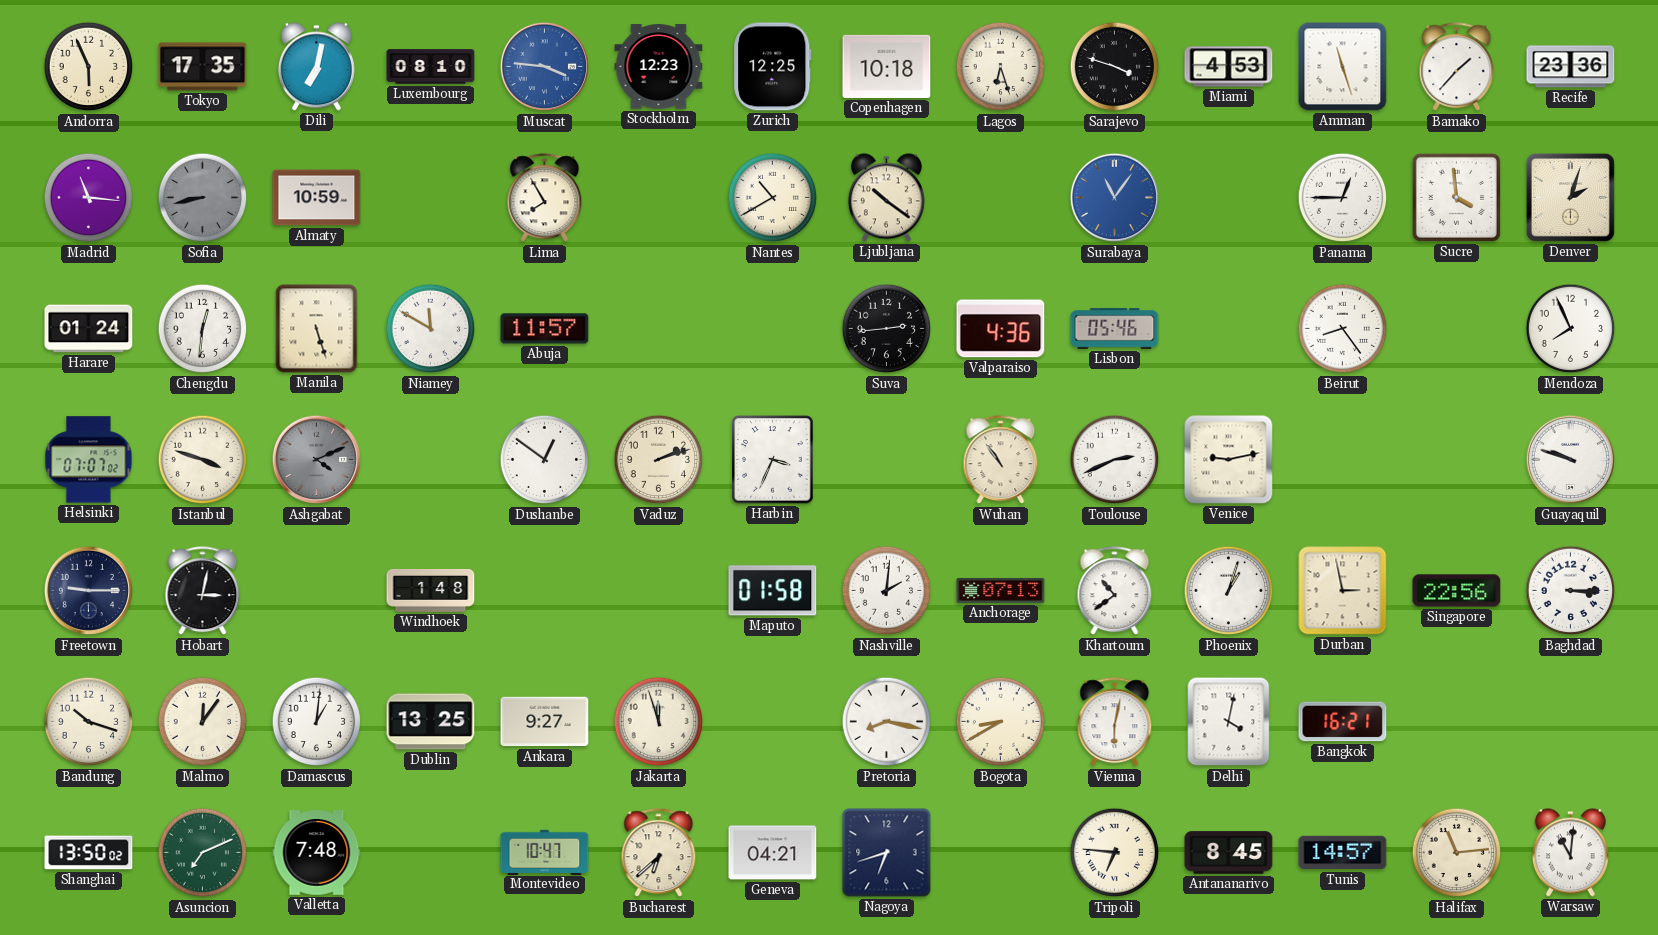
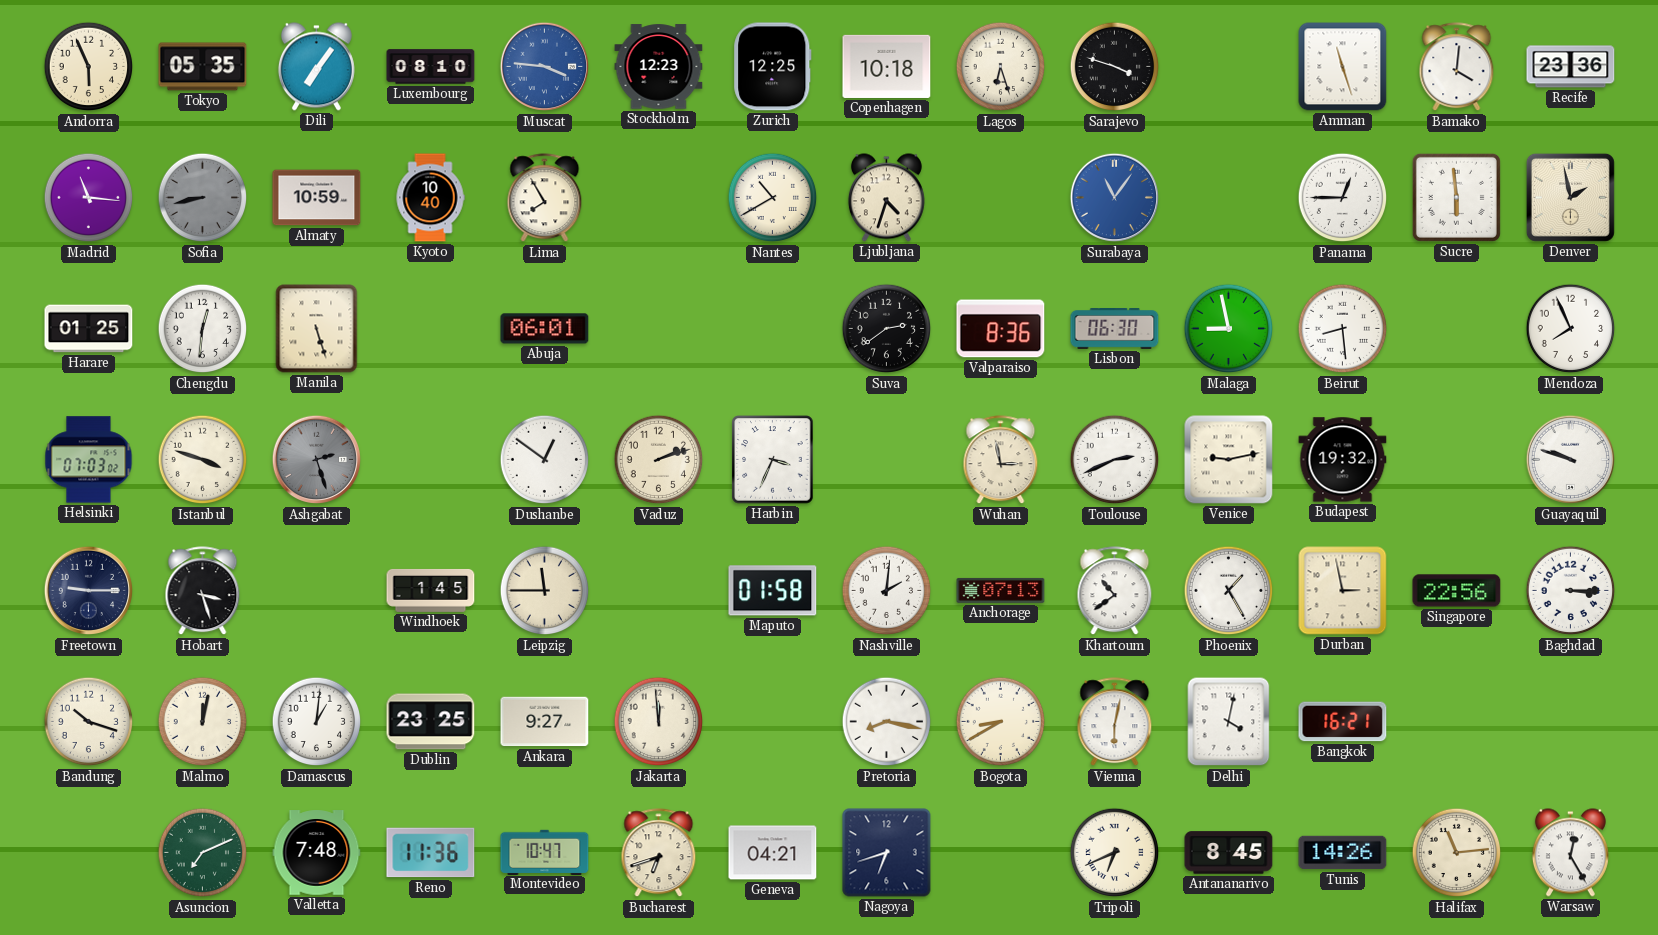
Tokyo: 17:35 -> 05:35 (203, 67)
Dili: 7:02 -> 7:06 (316, 67)
Miami: 4:53 -> none (1229, 67)
Bamako: 1:37 -> 4:01 (1457, 67)
Kyoto: none -> 10:40 (430, 198)
Ljubljana: 10:21 -> 4:33 (886, 198)
Sucre: 3:59 -> 5:59 (1456, 197)
Denver: 2:03 -> 1:58 (1570, 197)
Harare: 01:24 -> 01:25 (89, 329)
Niamey: 11:50 -> none (431, 329)
Abuja: 11:57 -> 06:01 (545, 329)
Suva: 2:44 -> 2:39 (887, 329)
Valparaiso: 4:36 -> 8:36 (1001, 329)
Lisbon: 05:46 -> 06:30 (1115, 329)
Malaga: none -> 8:58 (1229, 329)
Beirut: 8:24 -> 8:29 (1343, 329)
Helsinki: 07:07 -> 07:03 (89, 460)
Ashgabat: 4:11 -> 2:27 (317, 460)
Wuhan: 10:54 -> 2:58 (1001, 460)
Budapest: none -> 19:32 (1343, 460)
Hobart: 3:02 -> 3:27 (203, 591)
Windhoek: 1:48 -> 1:45 (431, 590)
Leipzig: none -> 11:45 (545, 591)
Phoenix: 1:03 -> 1:25 (1229, 591)
Malmo: 12:06 -> 12:02 (203, 722)
Dublin: 13:25 -> 23:25 (431, 722)
Jakarta: 11:57 -> 11:59 (659, 722)
Shanghai: 13:50 -> none (89, 853)
Reno: none -> 11:36 (431, 853)
Bucharest: 6:38 -> 6:42 (659, 853)
Tripoli: 6:46 -> 6:41 (1115, 853)
Tunis: 14:57 -> 14:26 (1343, 853)
Warsaw: 11:01 -> 12:25 (1570, 853)
